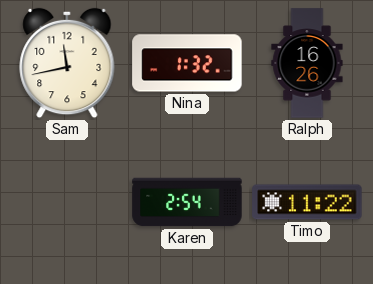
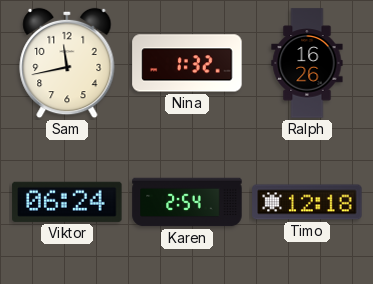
Viktor: none -> 06:24 (67, 202)
Timo: 11:22 -> 12:18 (307, 202)
